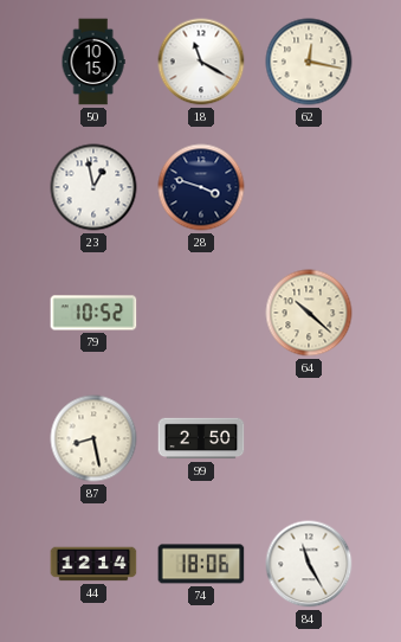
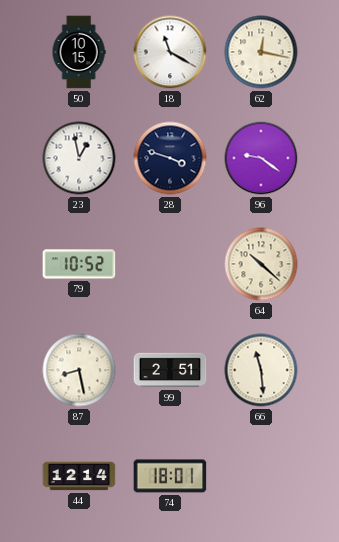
96: none -> 9:21 (261, 158)
99: 2:50 -> 2:51 (170, 370)
66: none -> 11:29 (261, 370)
74: 18:06 -> 18:01 (170, 476)
84: 11:25 -> none (309, 564)
